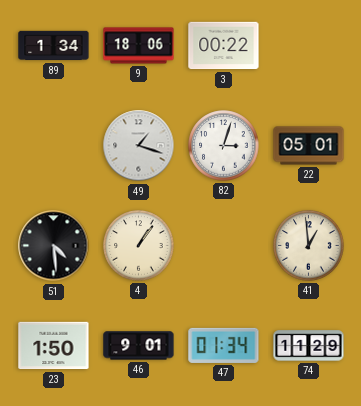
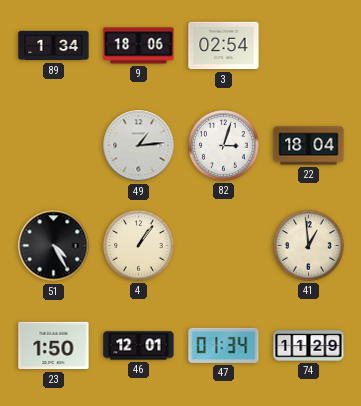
3: 00:22 -> 02:54 (224, 46)
49: 1:18 -> 1:14 (139, 146)
22: 05:01 -> 18:04 (309, 146)
51: 4:29 -> 4:25 (54, 246)
46: 9:01 -> 12:01 (139, 346)
